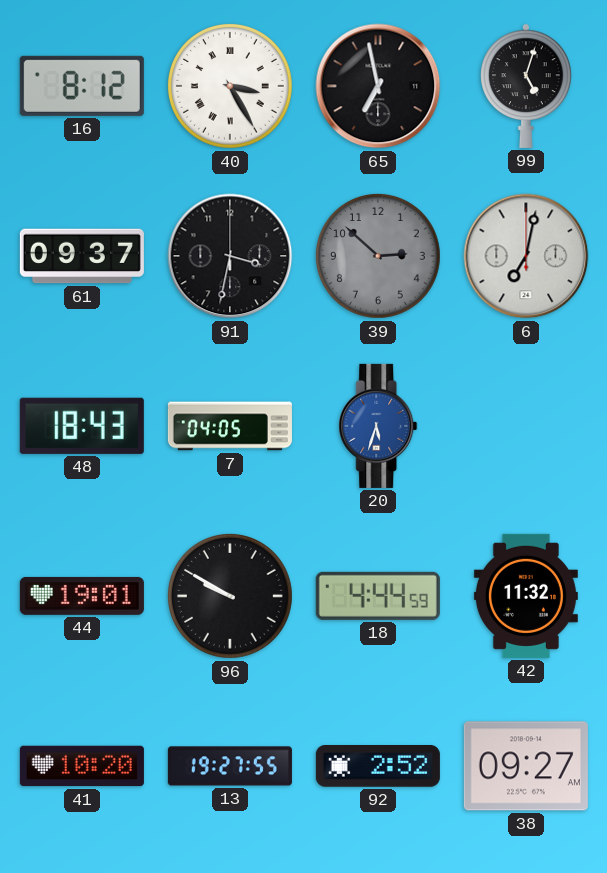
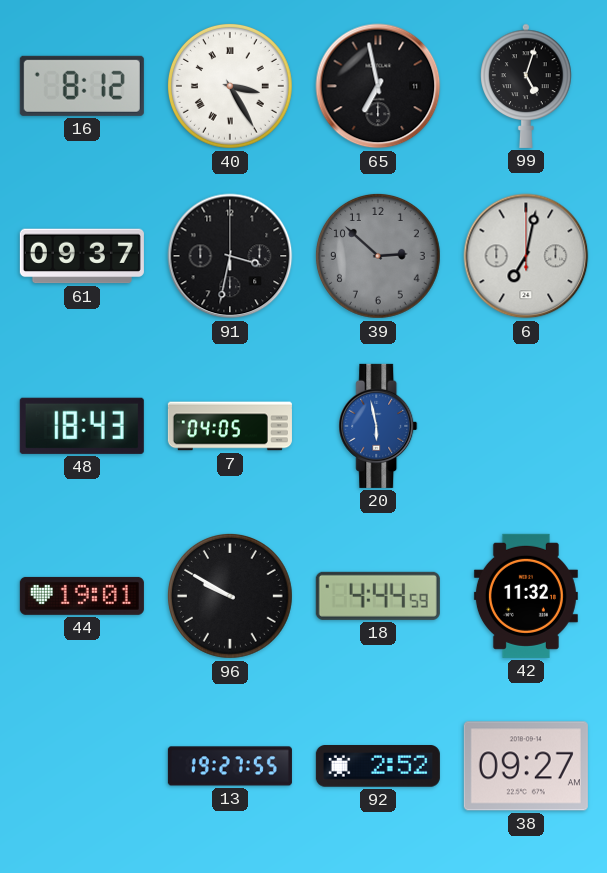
20: 5:33 -> 5:58 (378, 426)
41: 10:20 -> none (82, 766)
